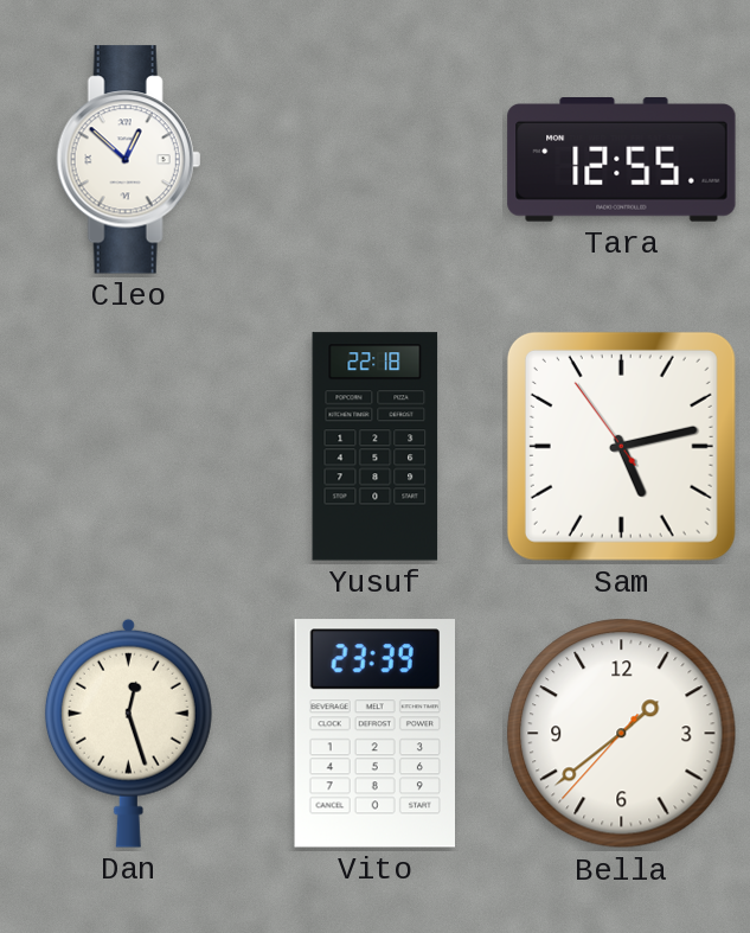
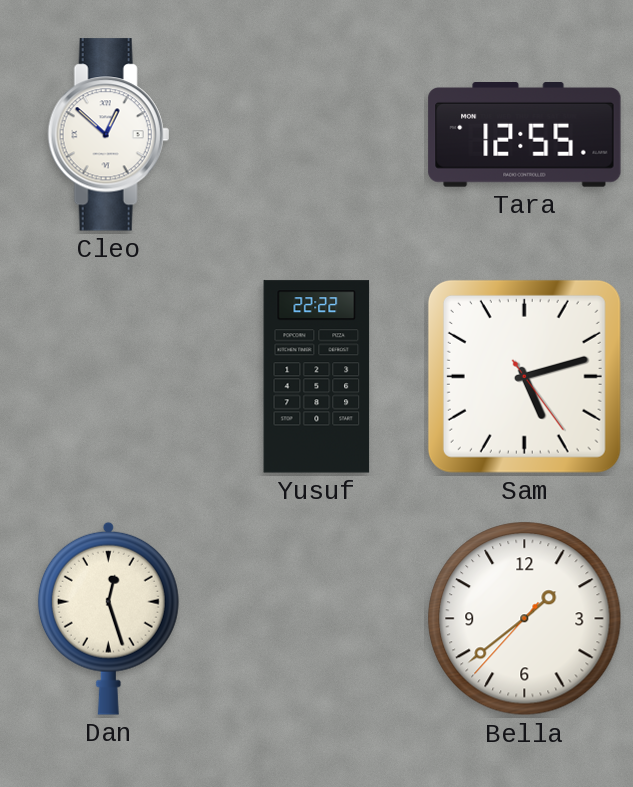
Yusuf: 22:18 -> 22:22 (317, 377)
Sam: 5:12:54 -> 5:12:24 (524, 376)
Vito: 23:39 -> none (374, 734)
